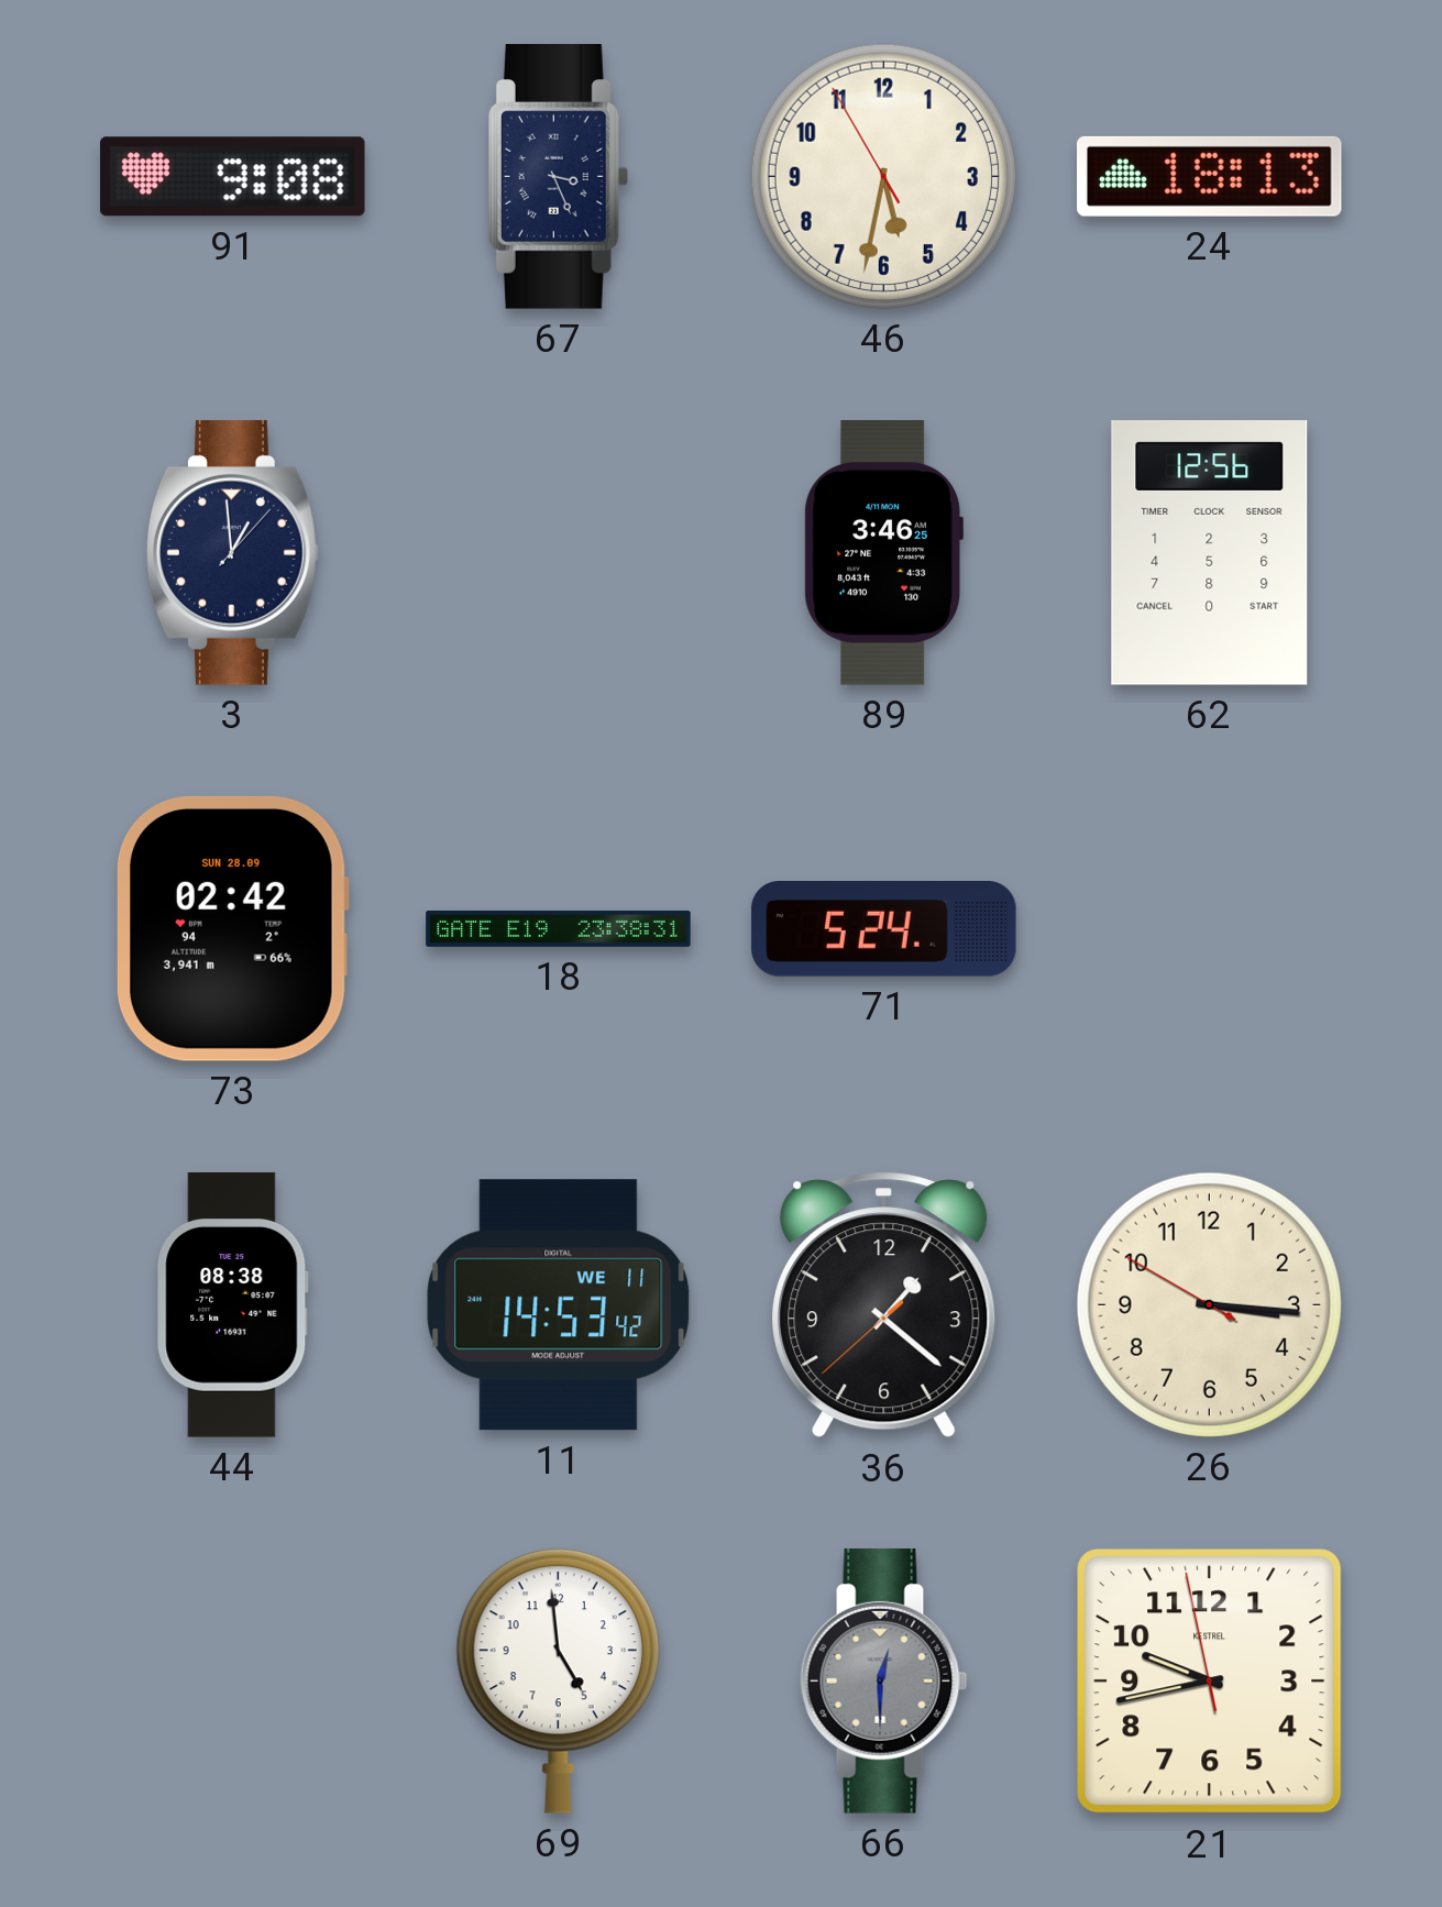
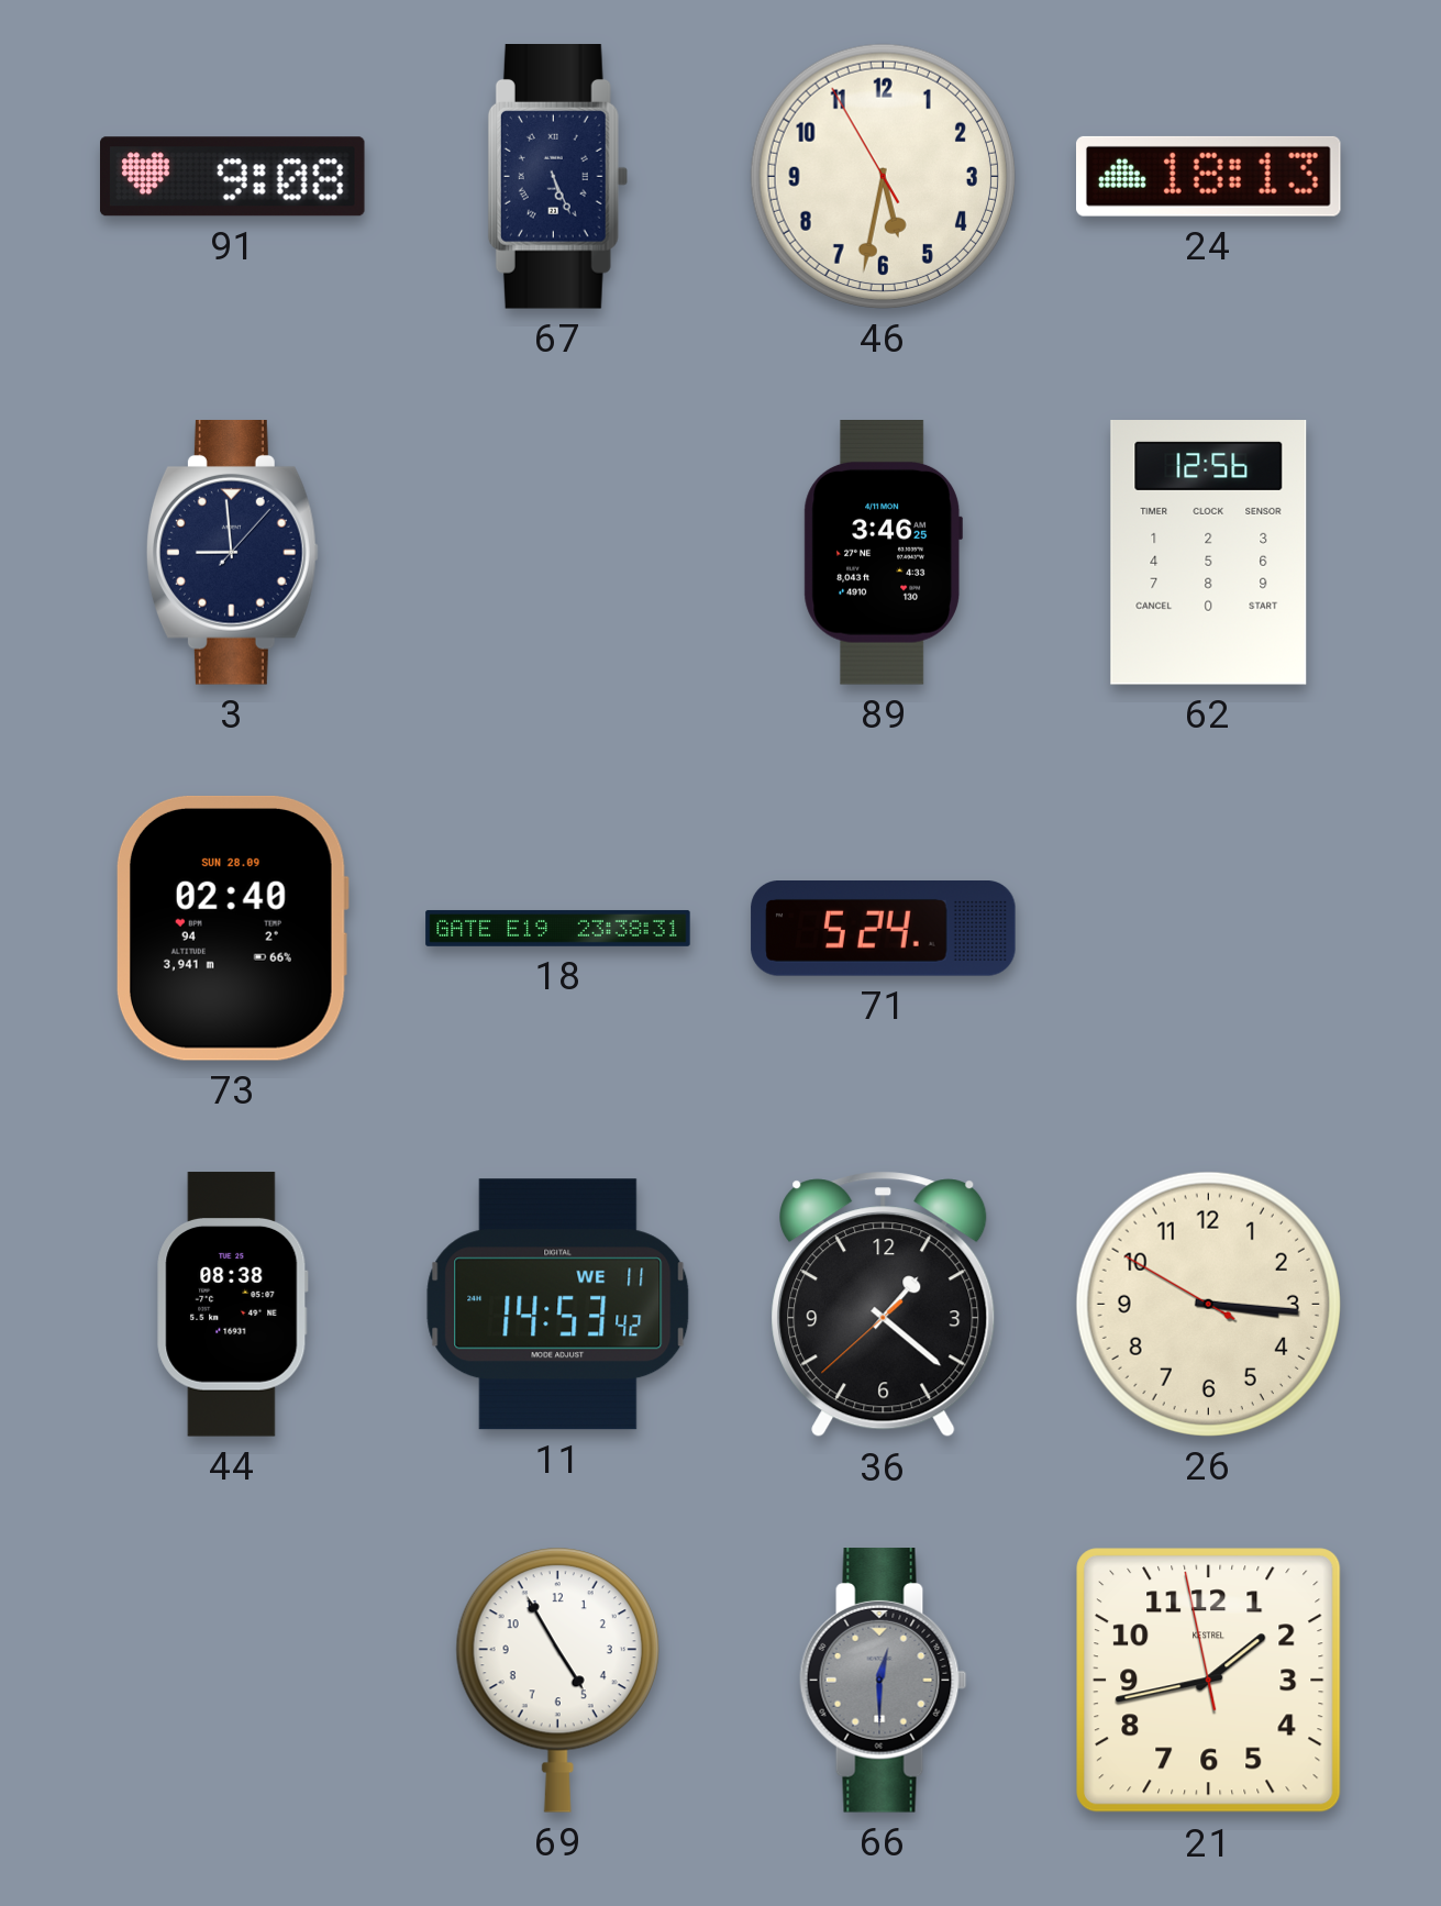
67: 3:26 -> 5:26 (557, 177)
3: 12:59 -> 8:59 (233, 553)
73: 02:42 -> 02:40 (232, 928)
69: 4:59 -> 4:55 (557, 1680)
21: 9:42 -> 1:42 (1209, 1681)
